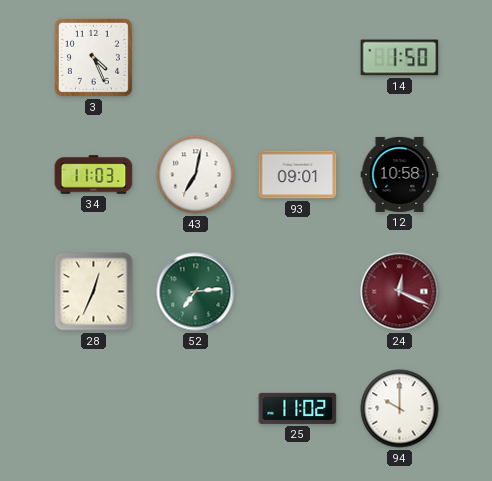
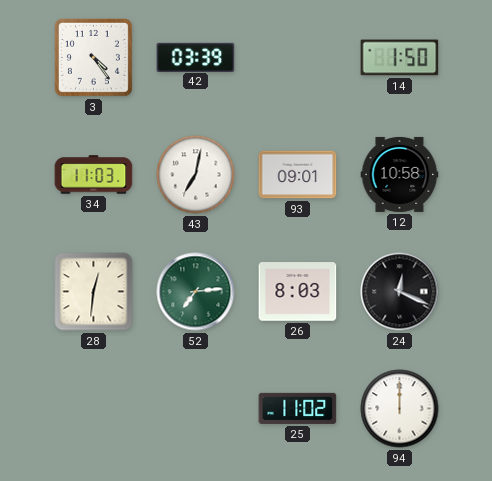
3: 4:26 -> 4:24 (93, 57)
42: none -> 03:39 (196, 57)
28: 12:34 -> 12:31 (94, 292)
26: none -> 8:03 (298, 292)
24 dial: burgundy -> black (400, 292)
94: 10:00 -> 12:00 (400, 409)
